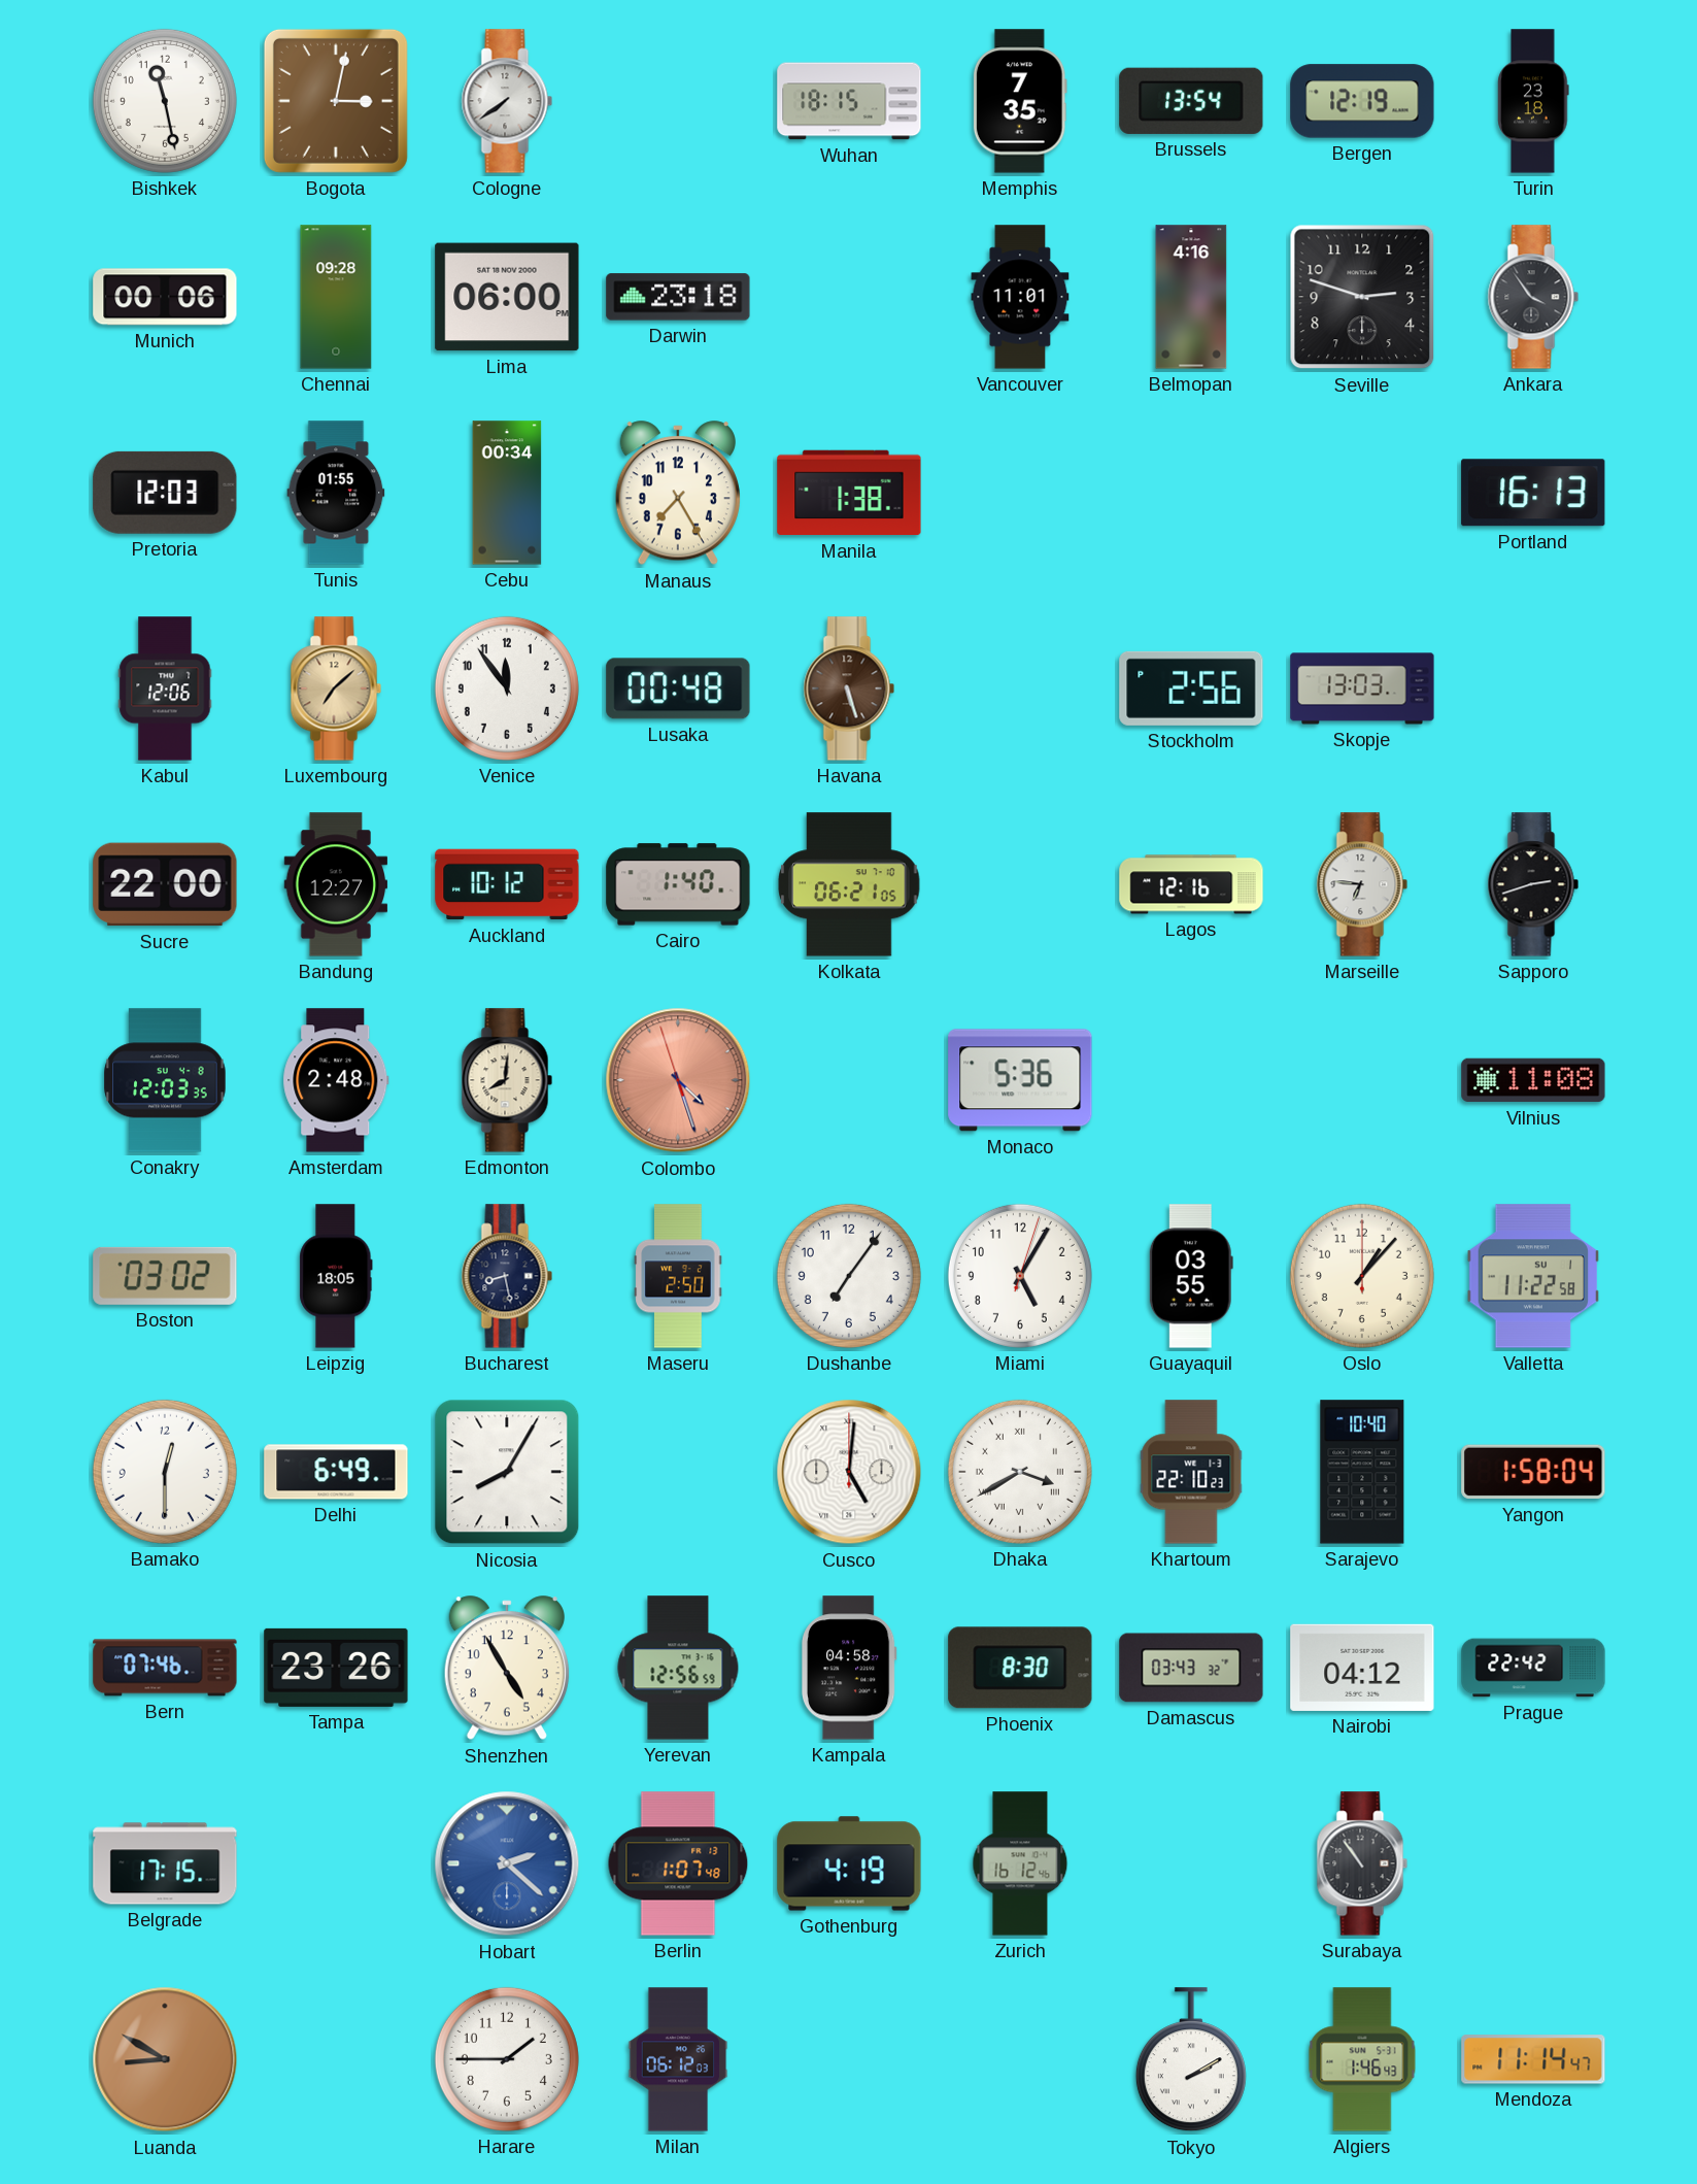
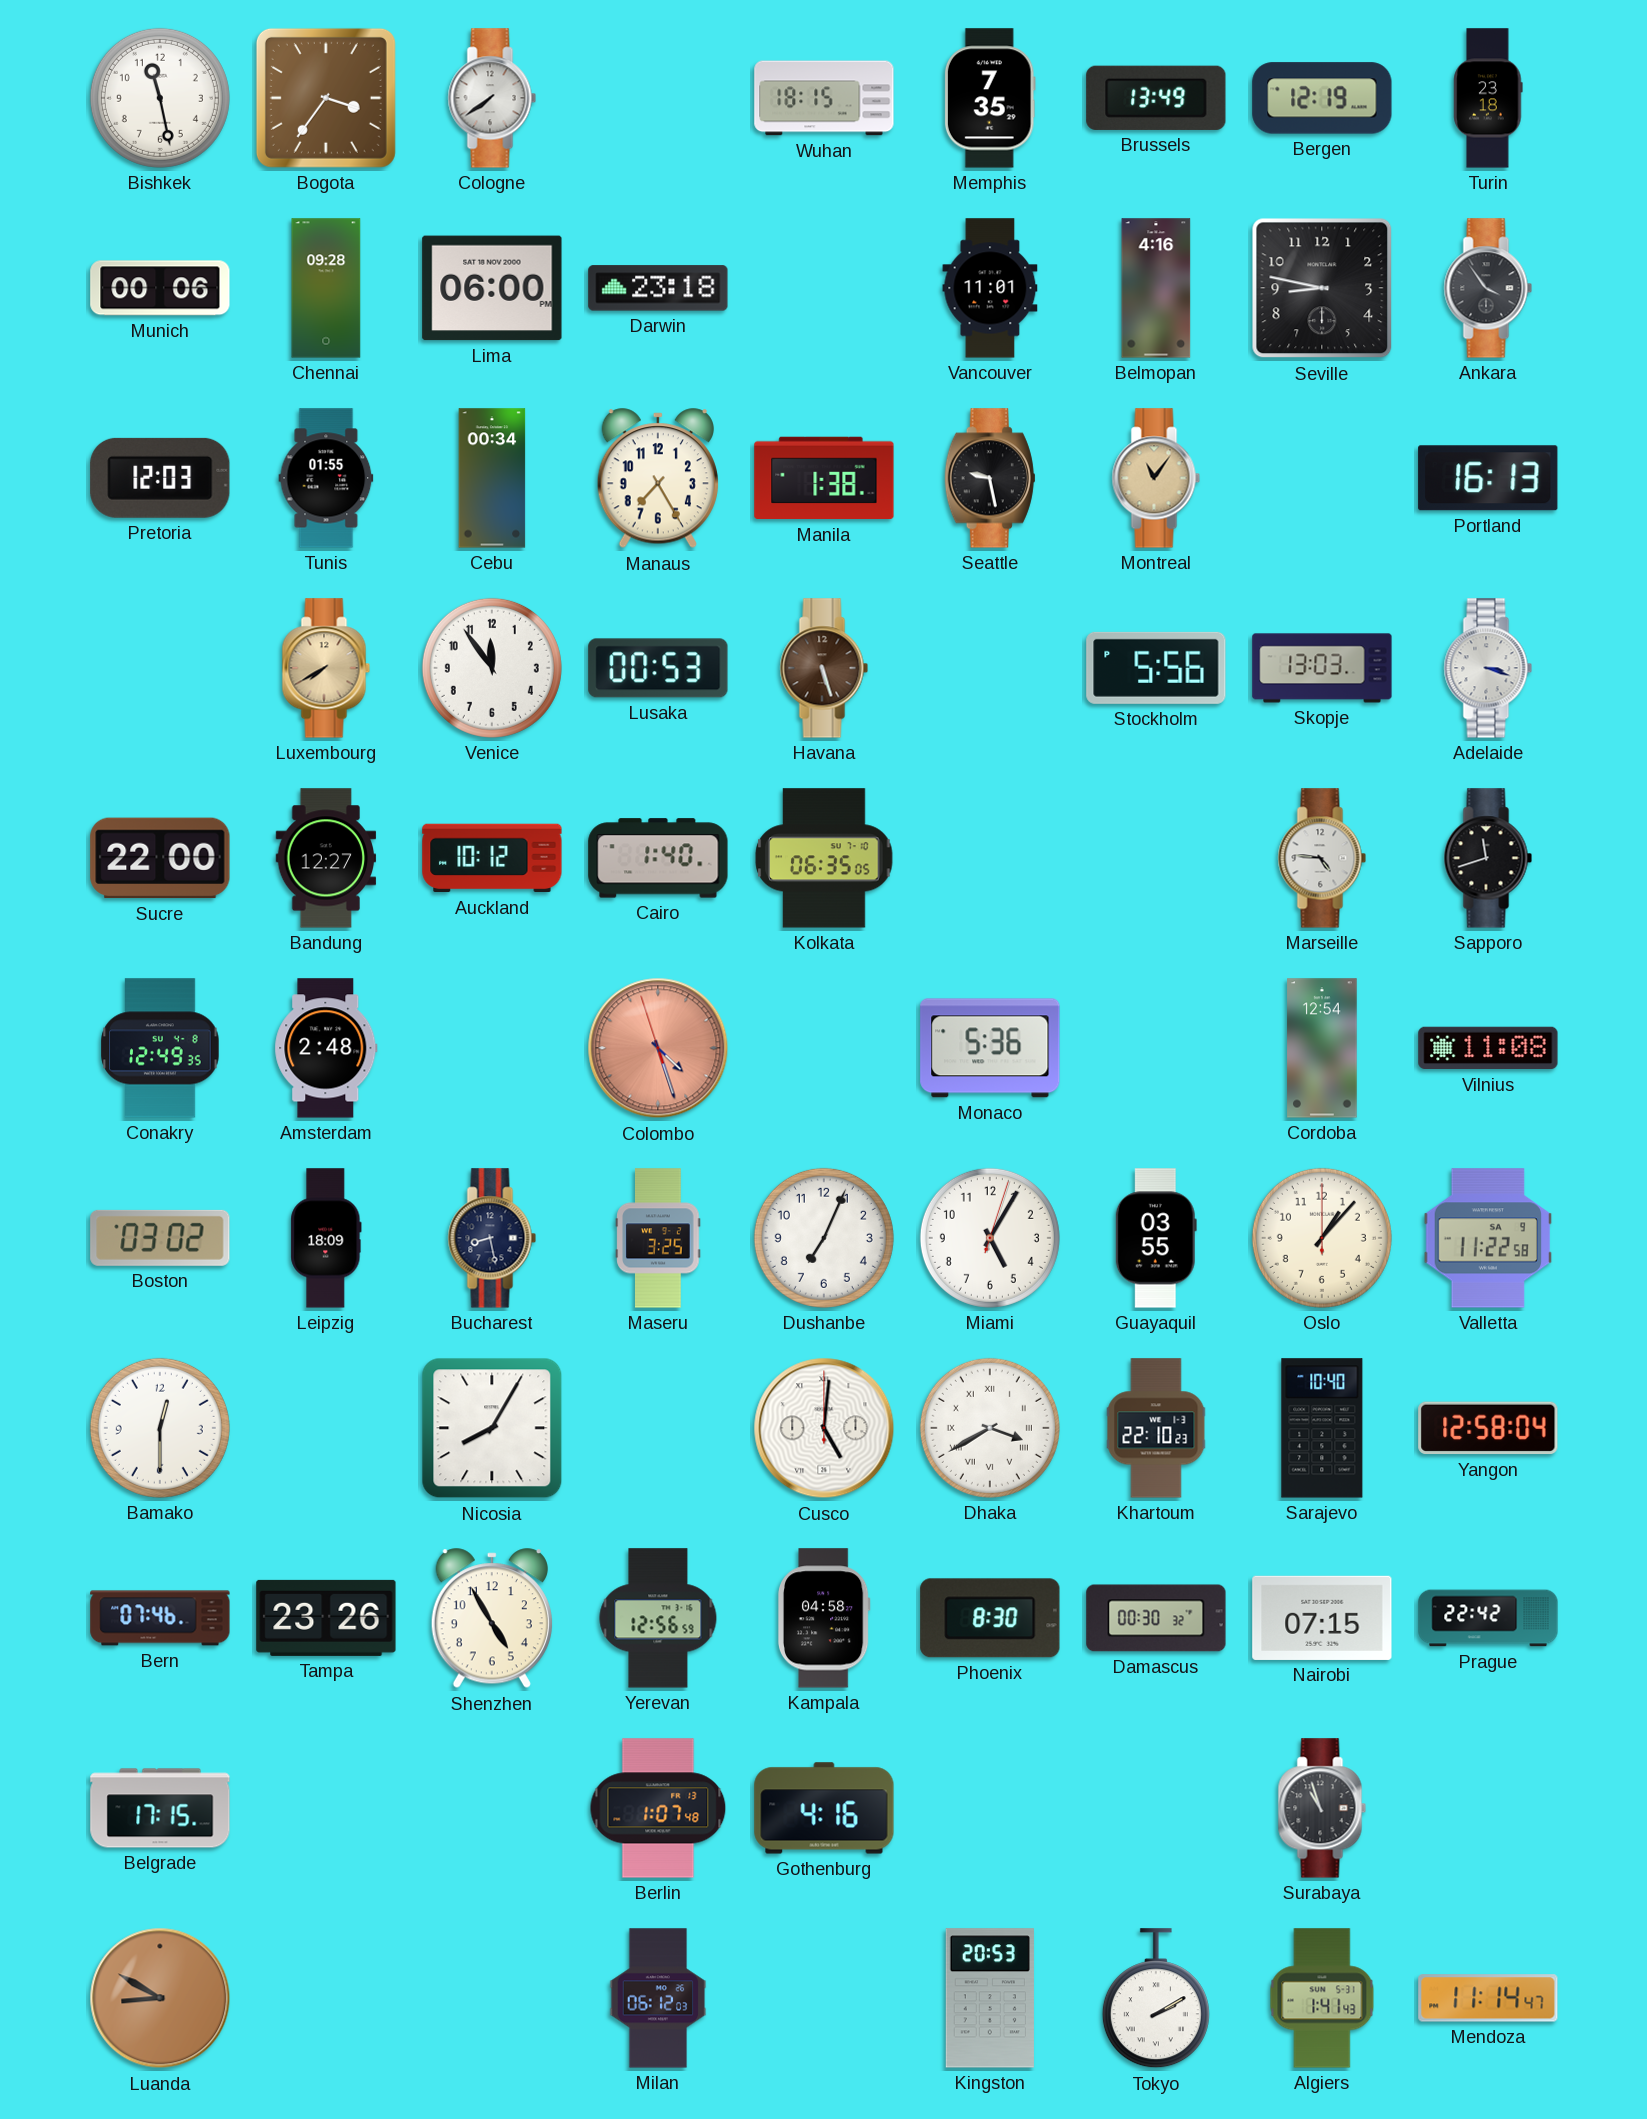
Bogota: 3:02 -> 3:36 (326, 98)
Brussels: 13:54 -> 13:49 (1156, 98)
Seville: 2:48 -> 8:47 (1322, 288)
Seattle: none -> 9:28 (990, 478)
Montreal: none -> 11:06 (1156, 478)
Kabul: 12:06 -> none (165, 688)
Luxembourg: 7:08 -> 7:40 (326, 668)
Lusaka: 00:48 -> 00:53 (658, 668)
Stockholm: 2:56 -> 5:56 (1156, 668)
Adelaide: none -> 3:18 (1488, 668)
Kolkata: 06:21 -> 06:35 (824, 858)
Lagos: 12:16 -> none (1191, 884)
Marseille: 6:46 -> 4:46 (1322, 858)
Sapporo: 2:42 -> 11:42 (1488, 858)
Conakry: 12:03 -> 12:49 (160, 1048)
Edmonton: 8:01 -> none (507, 1080)
Cordoba: none -> 12:54 (1322, 1048)
Leipzig: 18:05 -> 18:09 (326, 1238)
Maseru: 2:50 -> 3:25 (658, 1238)
Dushanbe: 7:06 -> 7:04 (824, 1238)
Valletta date: SU 1 -> SA 9 (1488, 1238)
Delhi: 6:49 -> none (336, 1472)
Yangon: 1:58 -> 12:58 (1488, 1428)
Damascus: 03:43 -> 00:30 (1156, 1618)
Nairobi: 04:12 -> 07:15 (1322, 1618)
Hobart: 2:22 -> none (507, 1863)
Gothenburg: 4:19 -> 4:16 (824, 1808)
Zurich: 16:12 -> none (1020, 1863)
Surabaya: 10:54 -> 10:57 (1322, 1808)
Harare: 1:45 -> none (507, 2059)
Kingston: none -> 20:53 (990, 1998)
Algiers: 1:46 -> 1:41 (1322, 1998)
